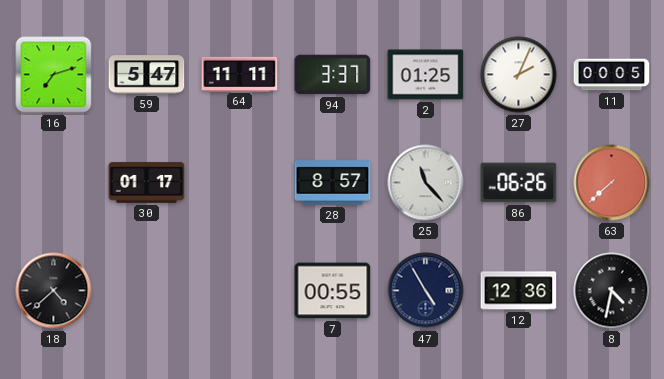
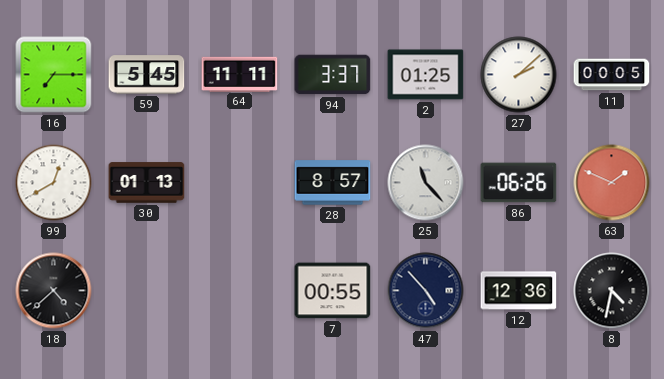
16: 7:12 -> 7:15 (54, 75)
59: 5:47 -> 5:45 (147, 75)
27: 2:04 -> 2:08 (519, 75)
99: none -> 12:40 (54, 183)
30: 01:17 -> 01:13 (147, 183)
63: 7:38 -> 1:49 (612, 183)
47: 4:55 -> 4:53 (426, 291)
